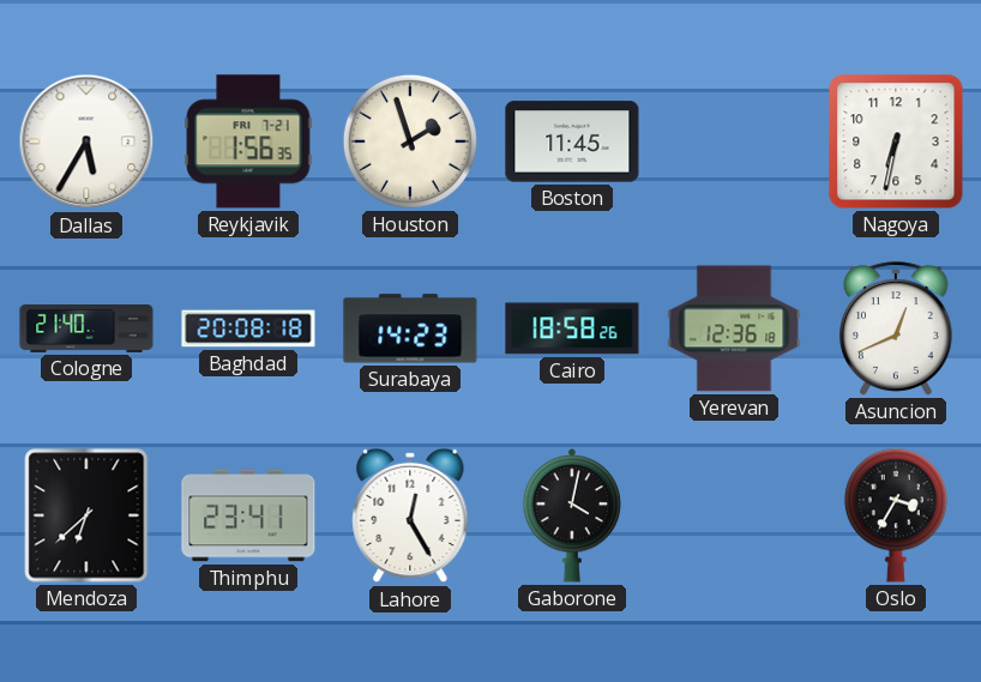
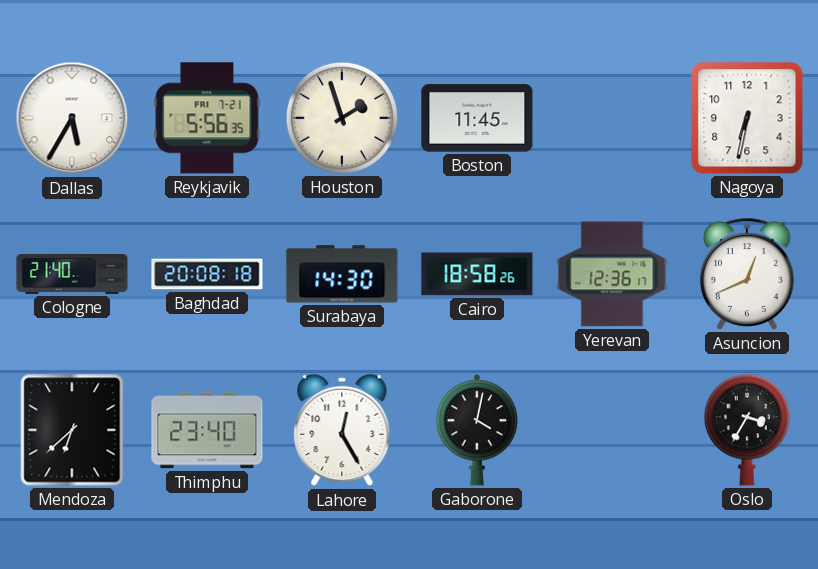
Reykjavik: 1:56 -> 5:56 (207, 118)
Surabaya: 14:23 -> 14:30 (342, 274)
Yerevan: 12:36:18 -> 12:36:17 (612, 274)
Thimphu: 23:41 -> 23:40 (207, 430)
